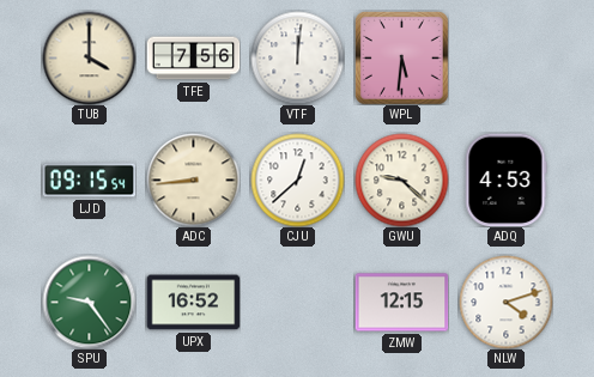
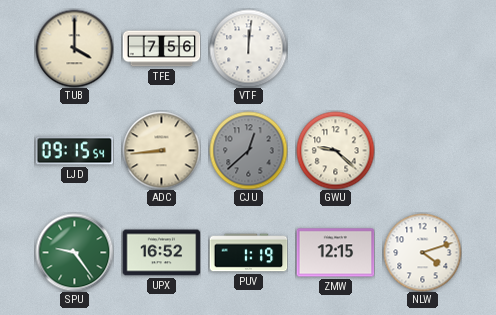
WPL: 5:31 -> none (401, 57)
CJU dial: white -> grey (248, 150)
ADQ: 4:53 -> none (505, 180)
PUV: none -> 1:19 (248, 253)
